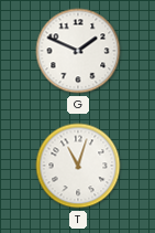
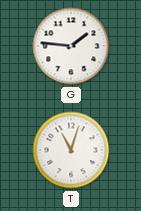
G: 1:49 -> 1:46 (71, 46)
